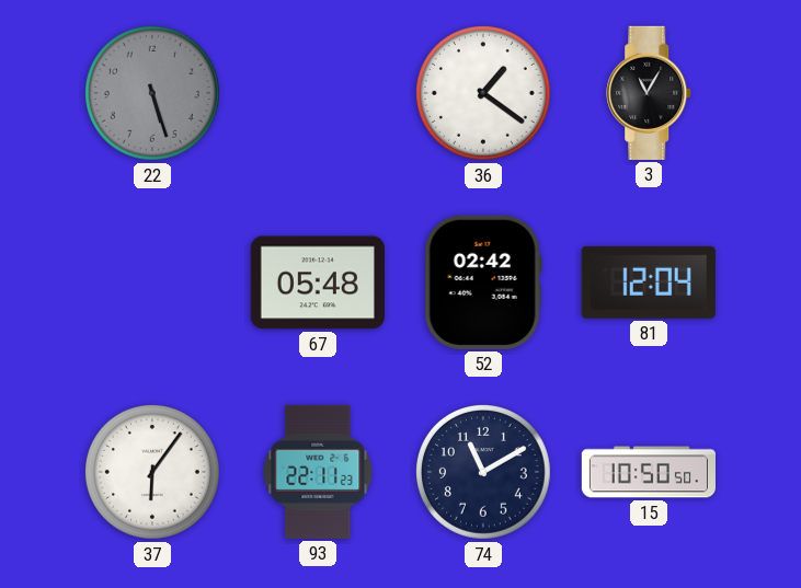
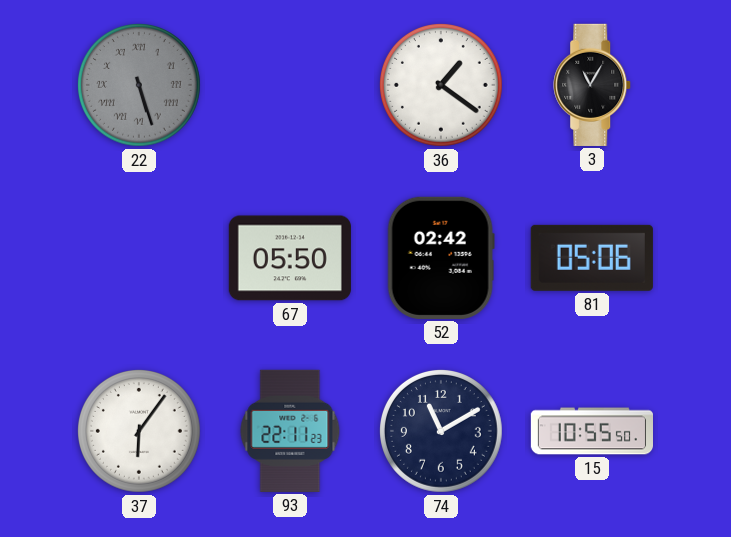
22 numerals: Arabic -> Roman (139, 85)
67: 05:48 -> 05:50 (290, 258)
81: 12:04 -> 05:06 (592, 258)
15: 10:50 -> 10:55 (591, 431)
